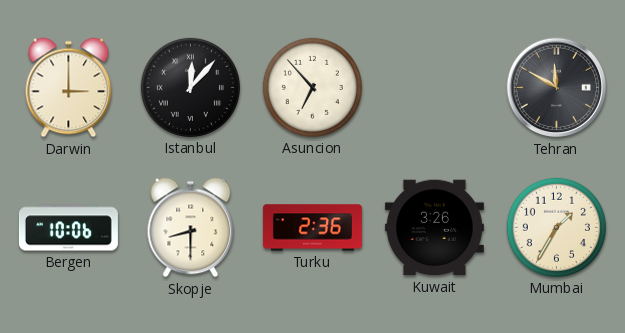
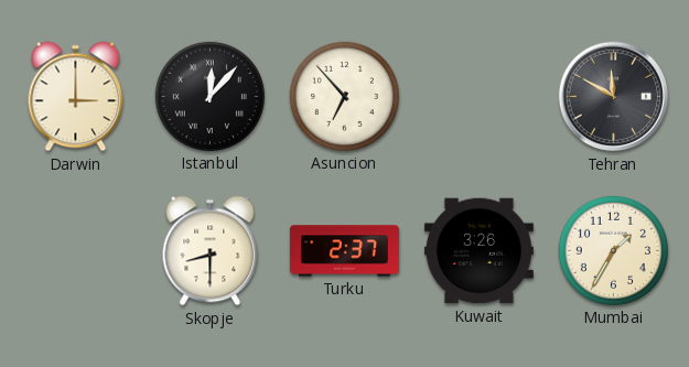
Bergen: 10:06 -> none (68, 228)
Turku: 2:36 -> 2:37 (344, 251)
